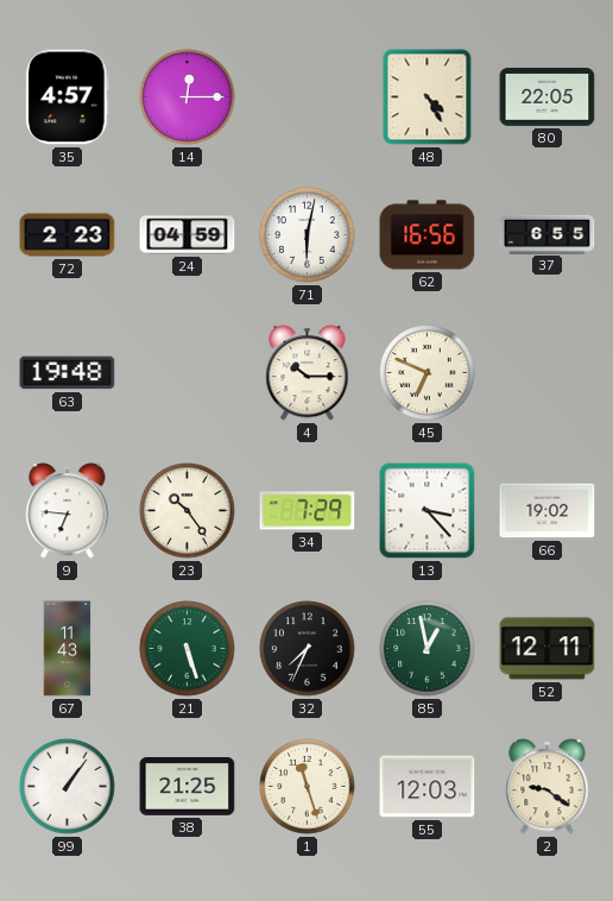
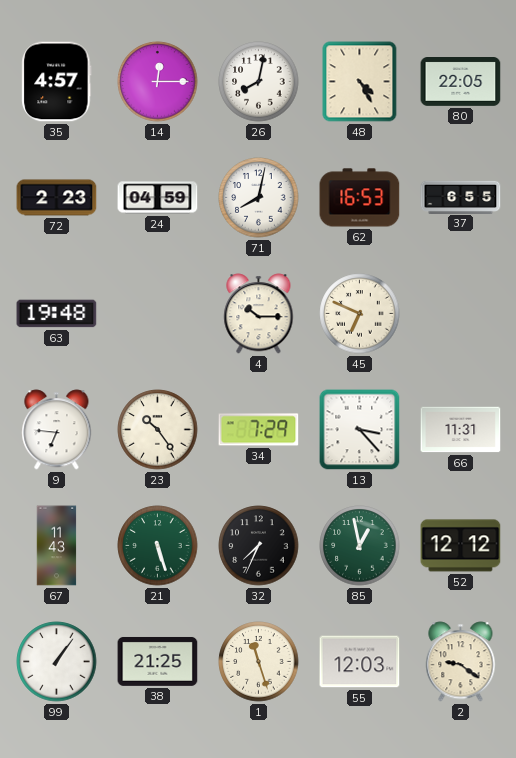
26: none -> 8:02 (259, 82)
71: 6:02 -> 8:02 (259, 198)
62: 16:56 -> 16:53 (360, 198)
66: 19:02 -> 11:31 (461, 430)
52: 12:11 -> 12:12 (461, 546)
